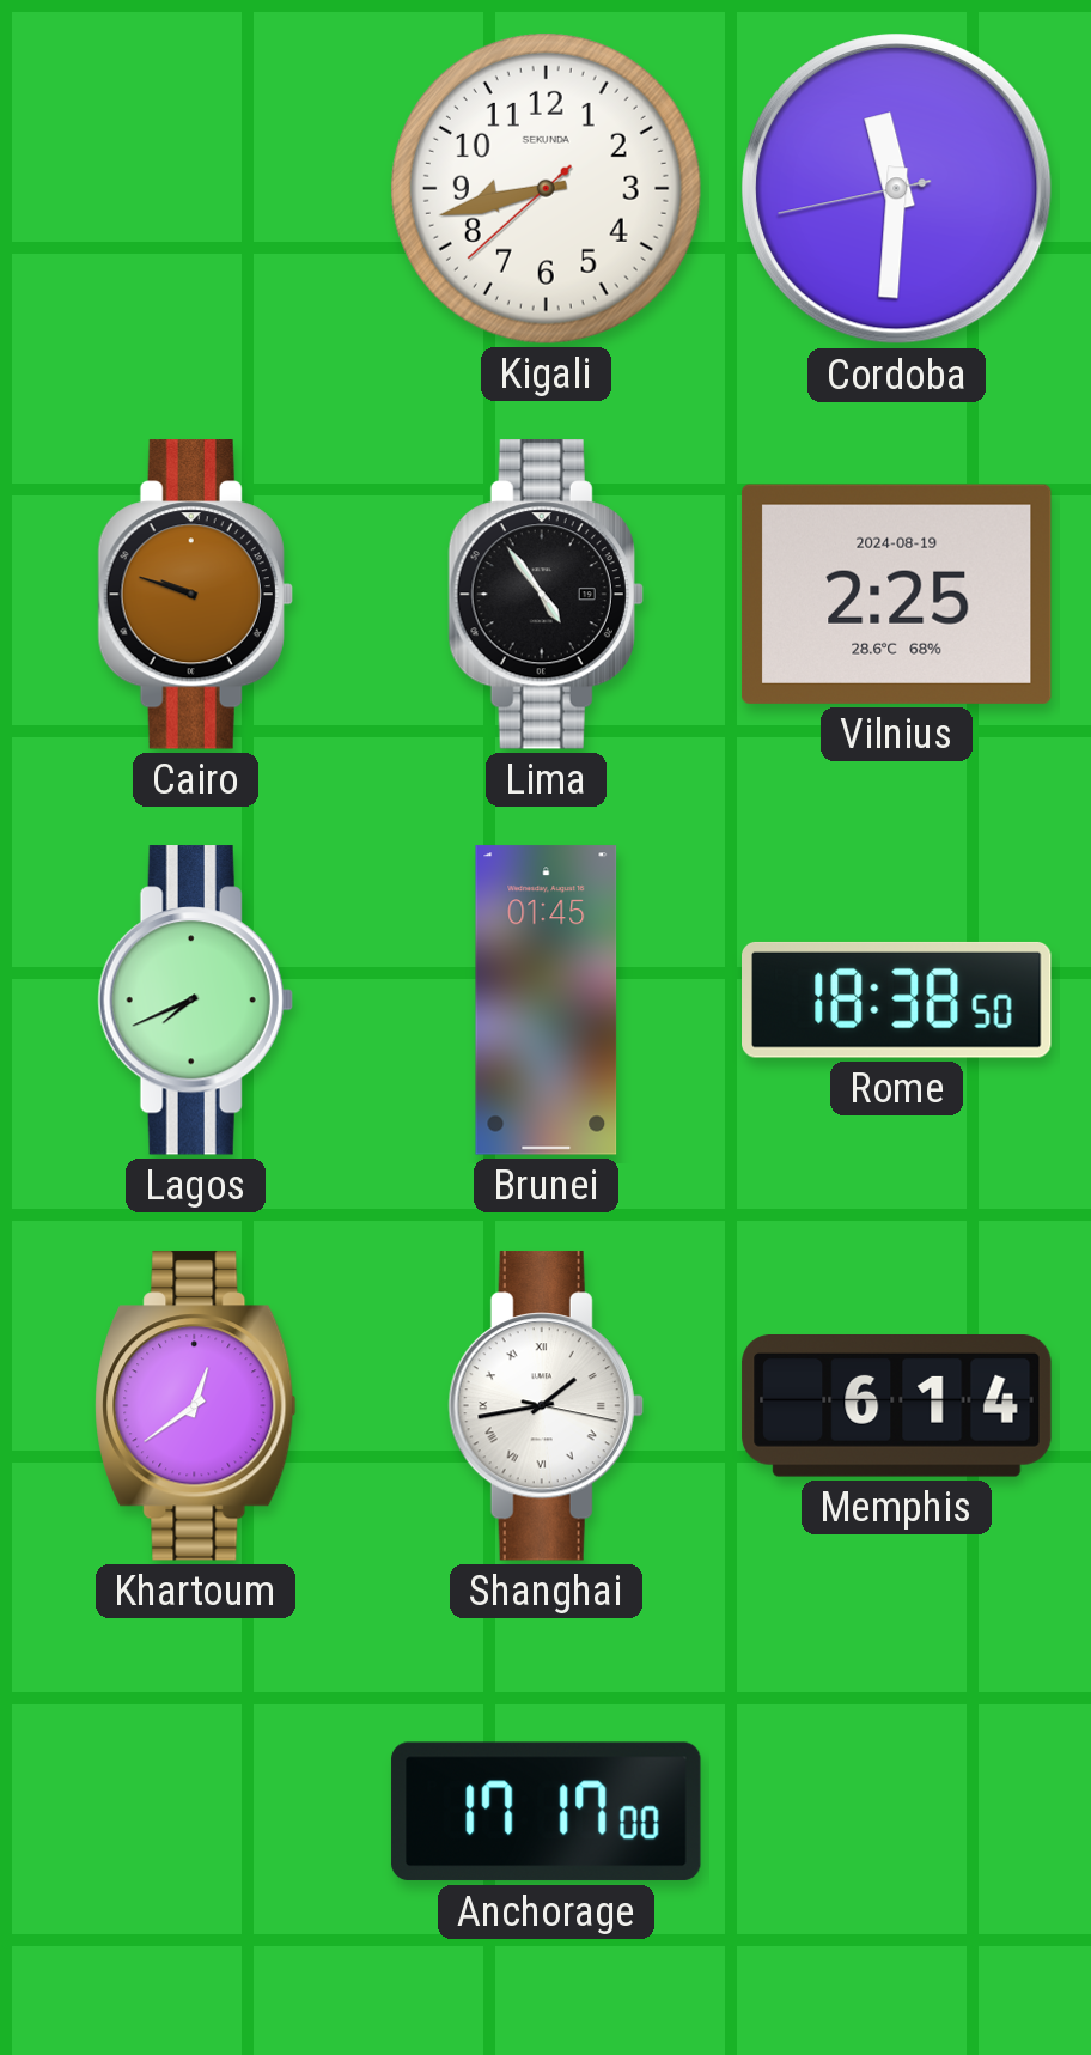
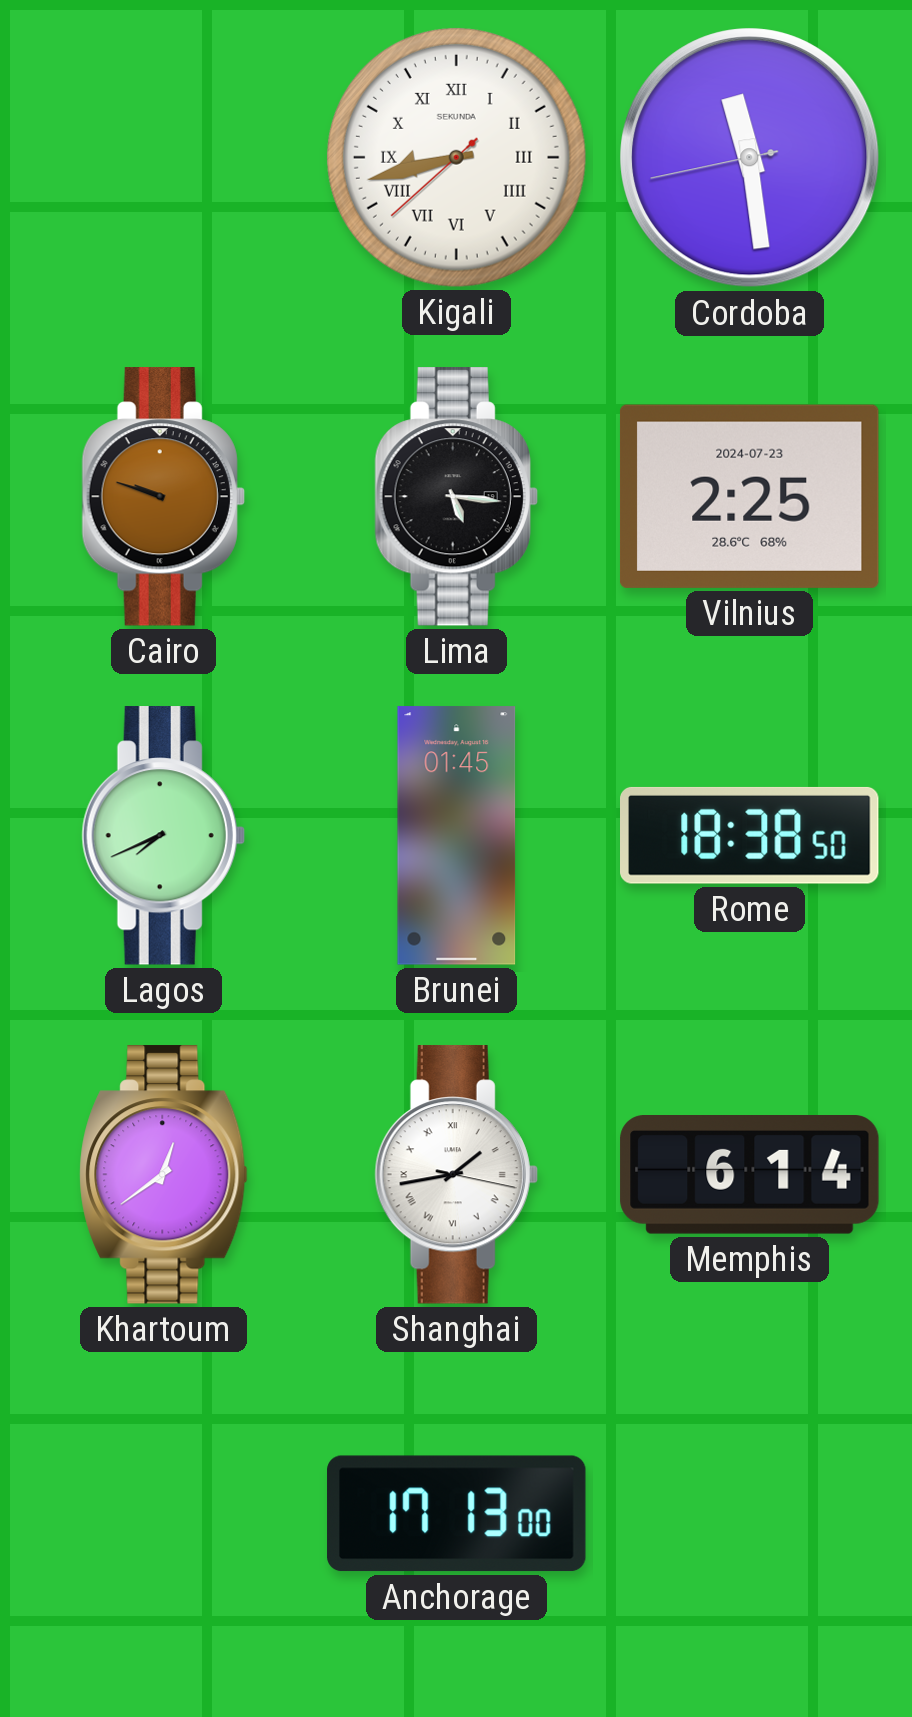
Kigali numerals: Arabic -> Roman (456, 157)
Cordoba: 11:30 -> 11:28 (750, 158)
Lima: 4:54 -> 5:16 (456, 497)
Vilnius date: 2024-08-19 -> 2024-07-23 (749, 496)
Anchorage: 17:17 -> 17:13 (457, 1514)
